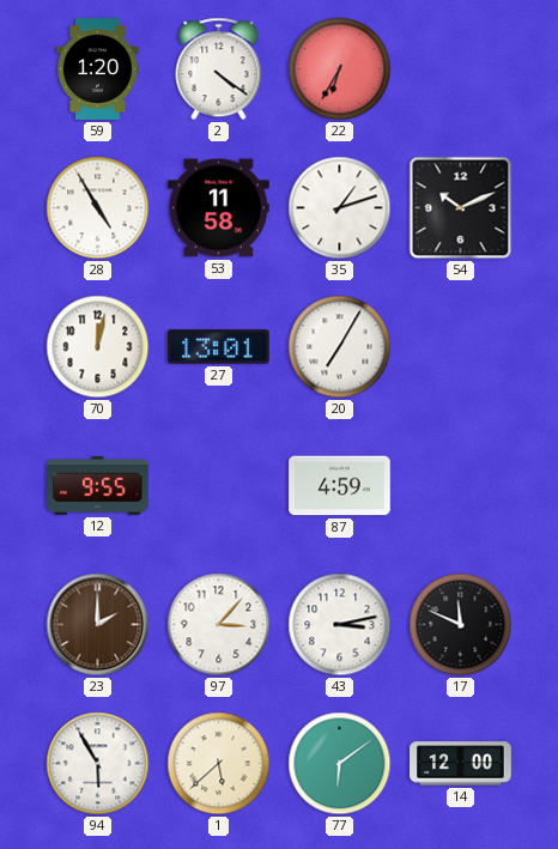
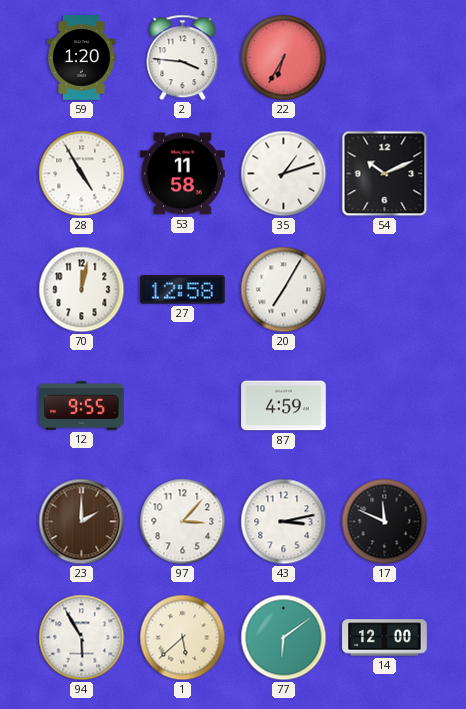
2: 4:21 -> 3:46 (183, 58)
27: 13:01 -> 12:58 (183, 290)
